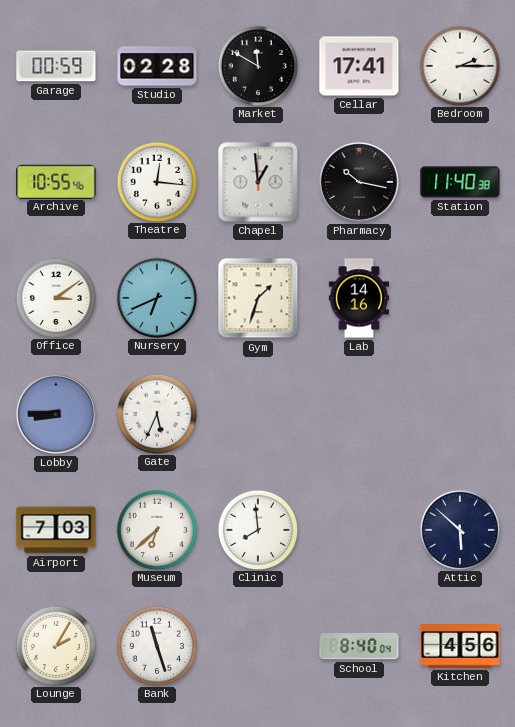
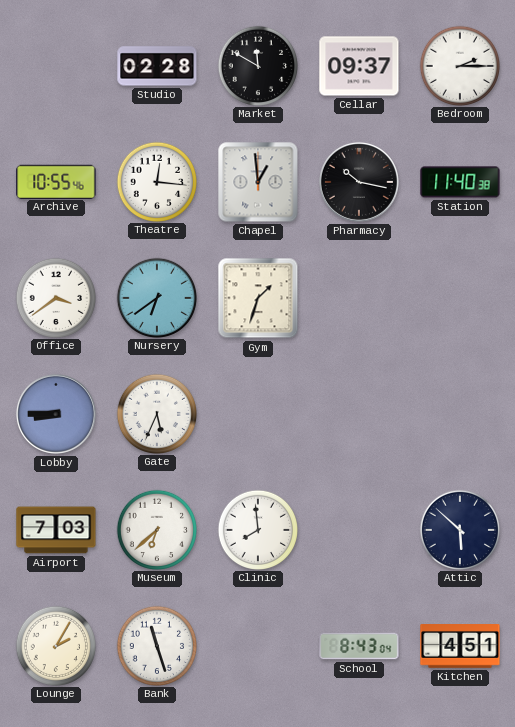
Garage: 00:59 -> none (56, 66)
Cellar: 17:41 -> 09:37 (359, 66)
Office: 3:09 -> 3:39 (55, 297)
Nursery: 6:41 -> 6:39 (156, 297)
Lab: 14:16 -> none (359, 298)
School: 8:40 -> 8:43 (359, 646)
Kitchen: 4:56 -> 4:51 (460, 647)
